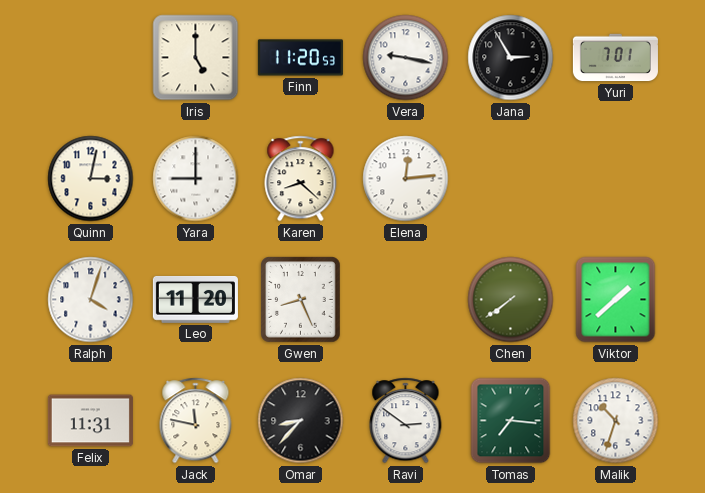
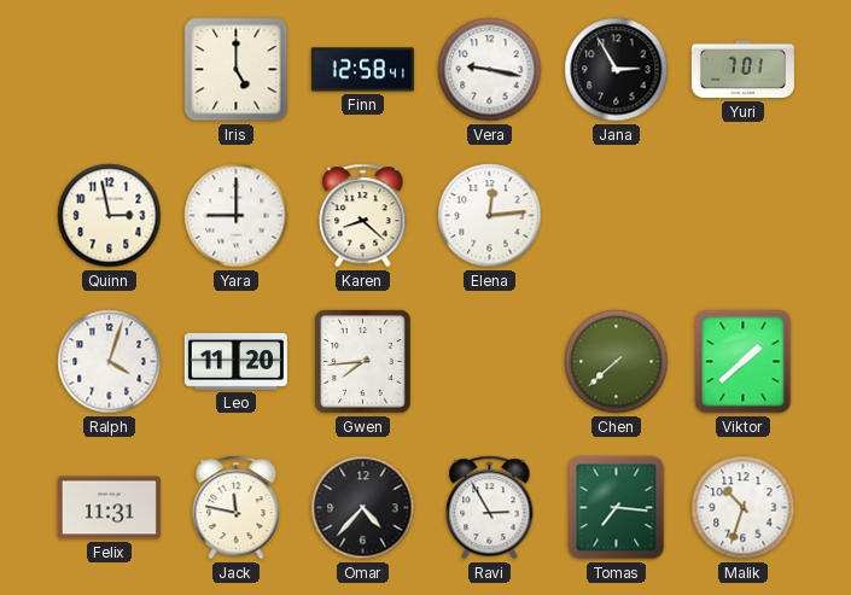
Finn: 11:20 -> 12:58 (362, 70)
Quinn: 3:02 -> 2:58 (110, 216)
Gwen: 8:26 -> 7:44 (363, 362)
Chen: 7:39 -> 7:38 (617, 362)
Omar: 8:37 -> 4:37 (363, 508)
Ravi: 2:51 -> 2:55 (490, 508)
